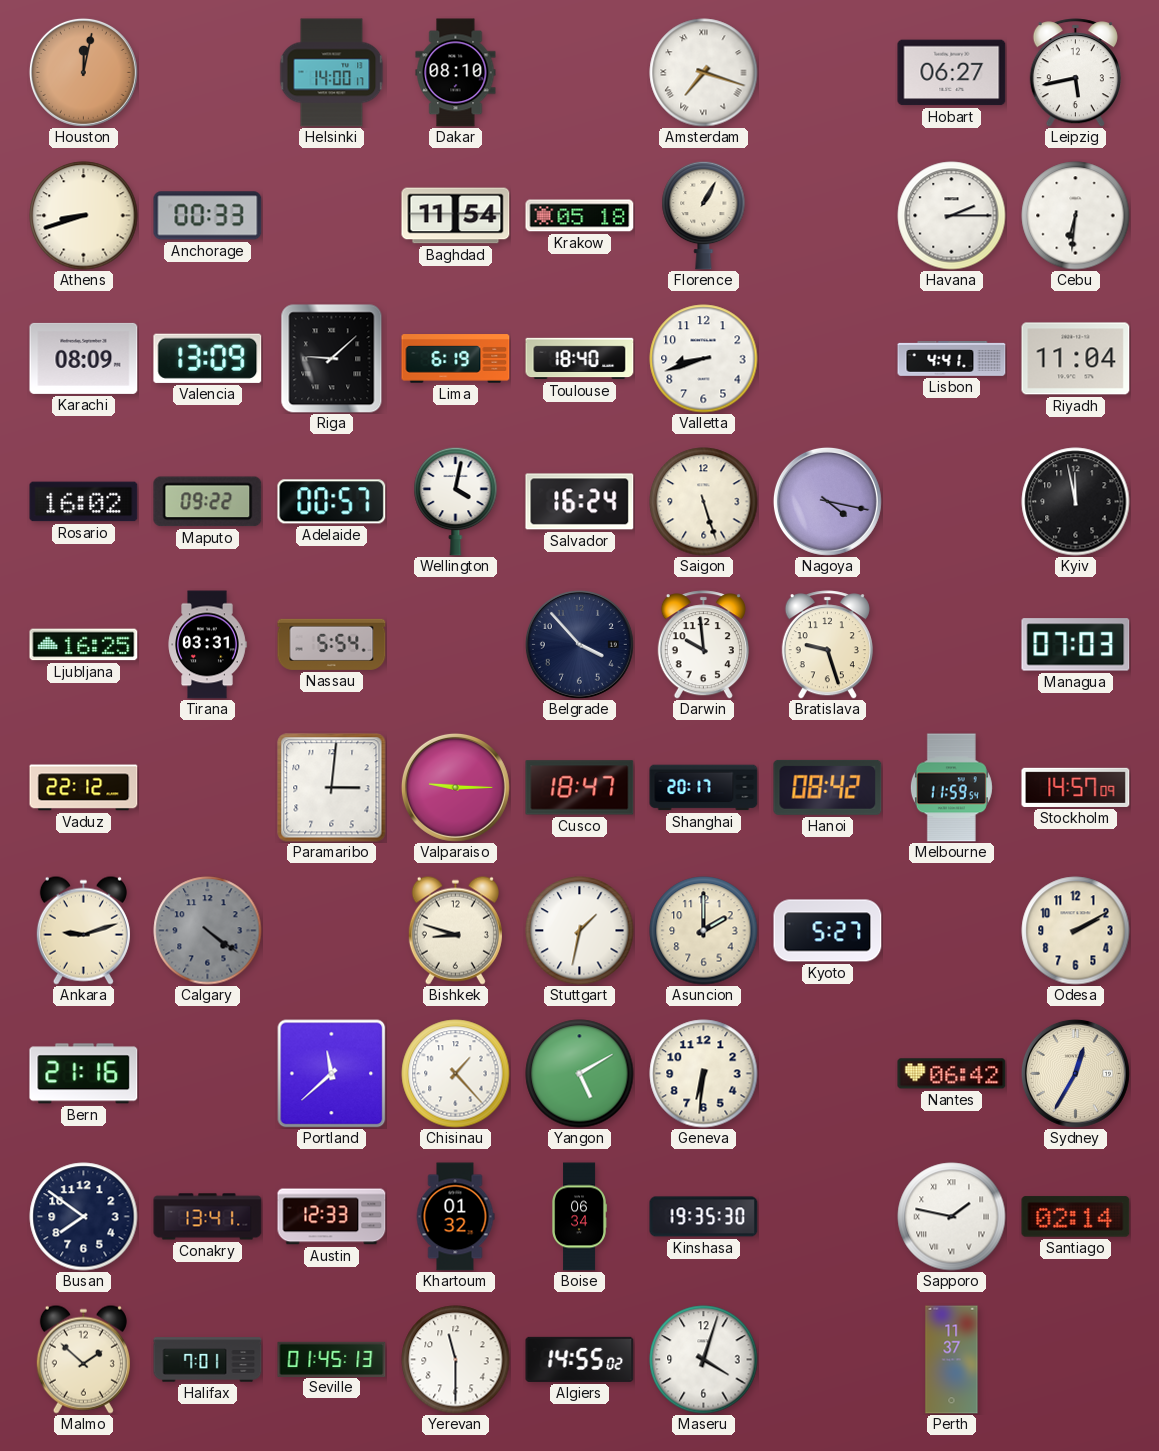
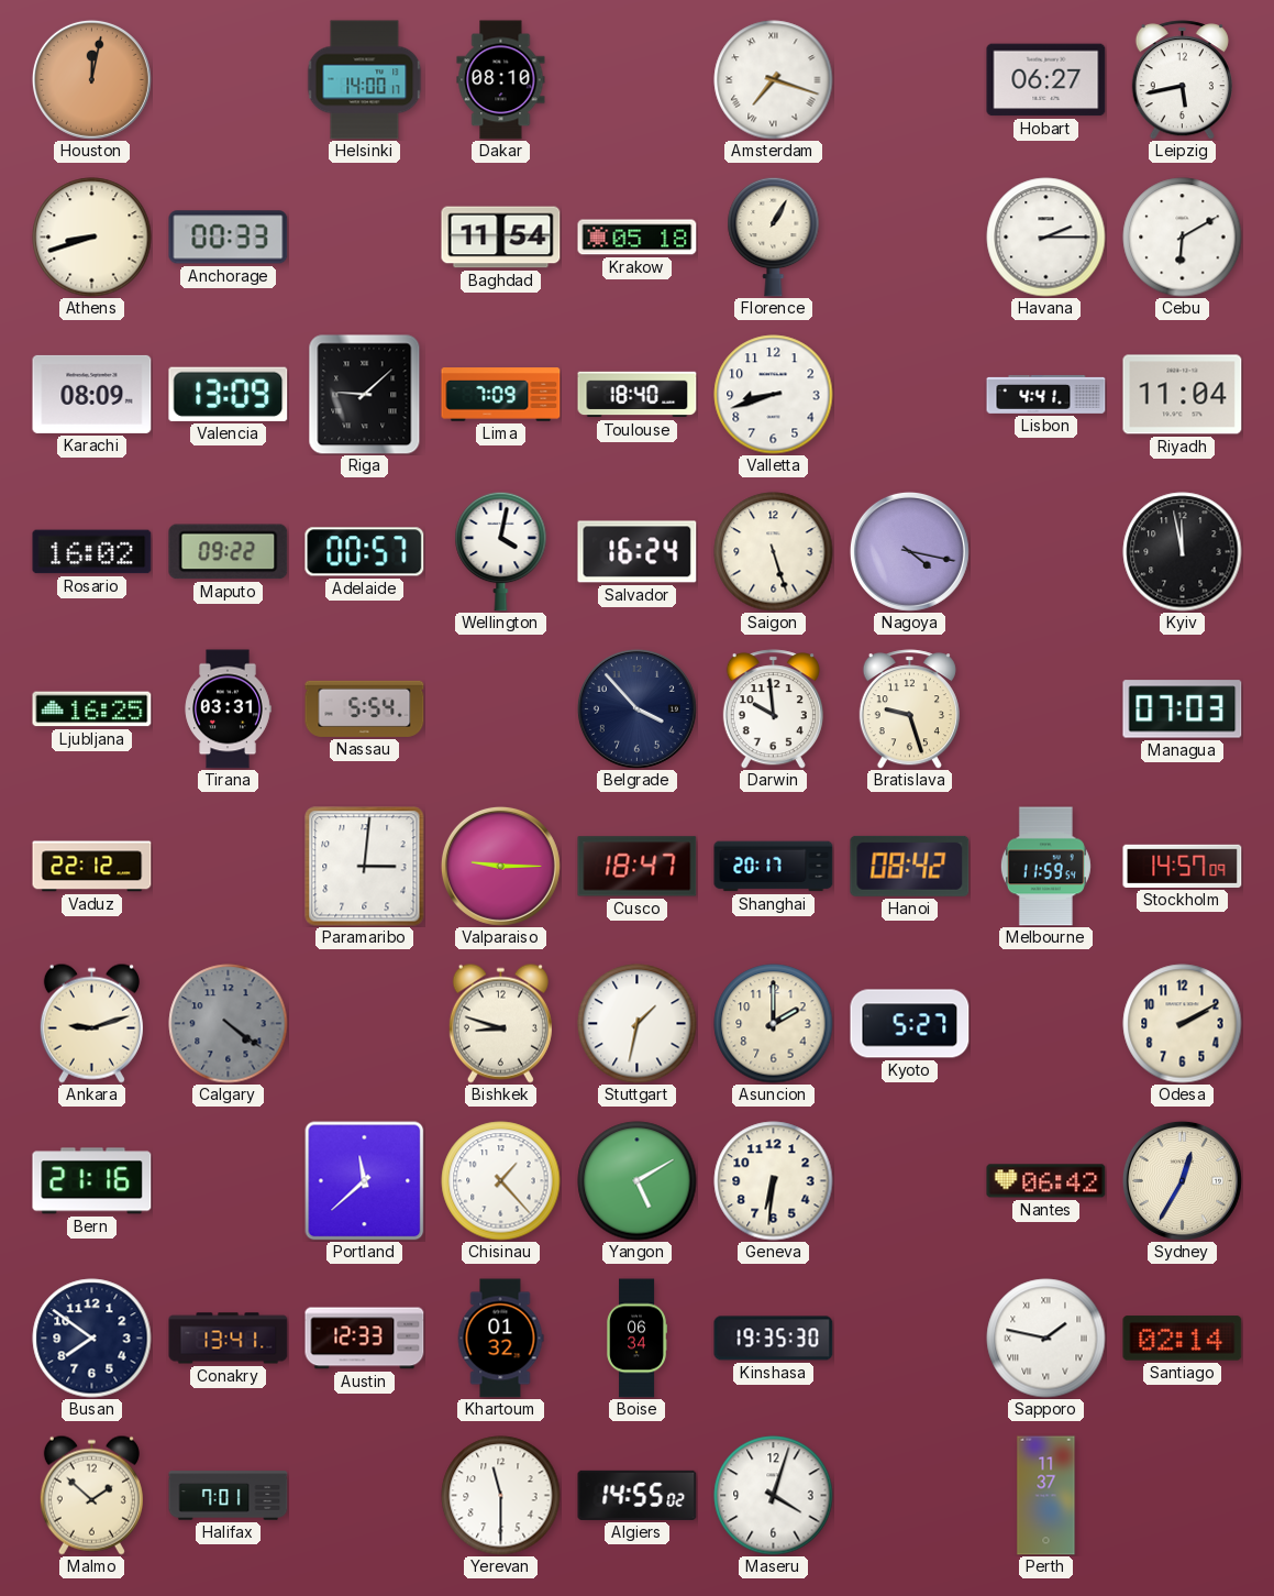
Cebu: 6:31 -> 6:10 (1183, 238)
Lima: 6:19 -> 7:09 (501, 395)
Seville: 01:45 -> none (332, 1359)
